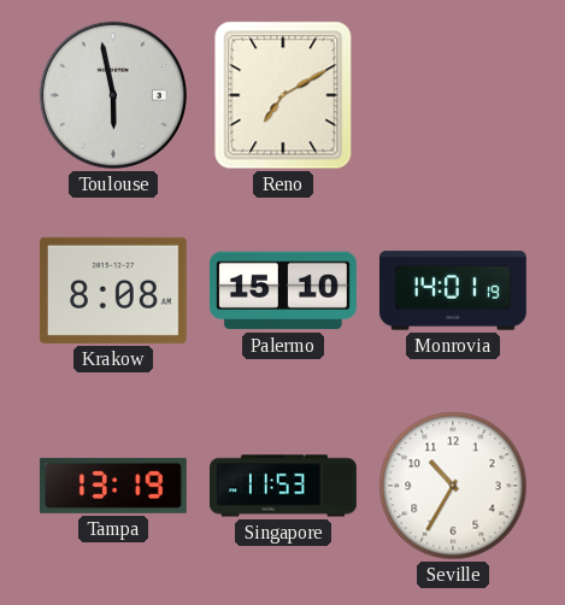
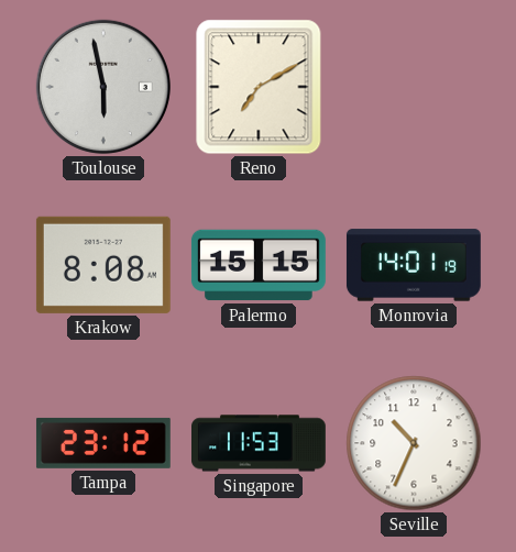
Palermo: 15:10 -> 15:15 (259, 265)
Tampa: 13:19 -> 23:12 (103, 443)
Seville: 10:35 -> 10:34 (414, 443)
